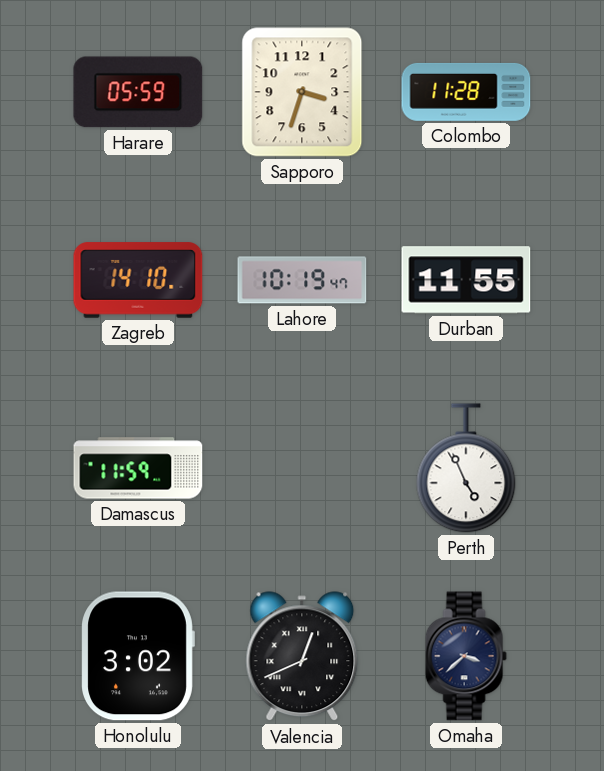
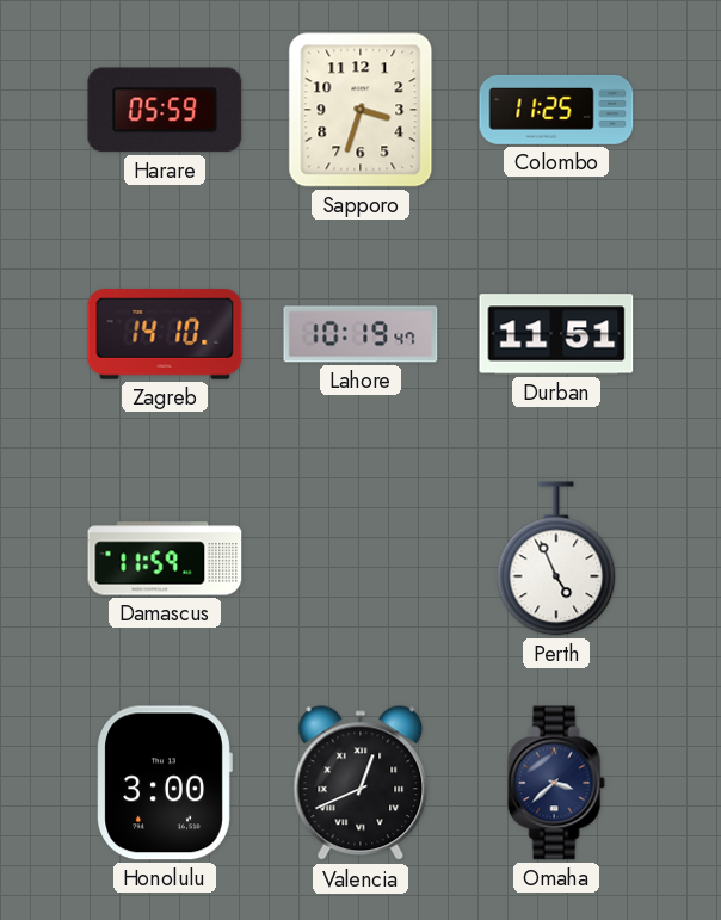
Colombo: 11:28 -> 11:25 (556, 110)
Durban: 11:55 -> 11:51 (556, 334)
Honolulu: 3:02 -> 3:00 (165, 783)
